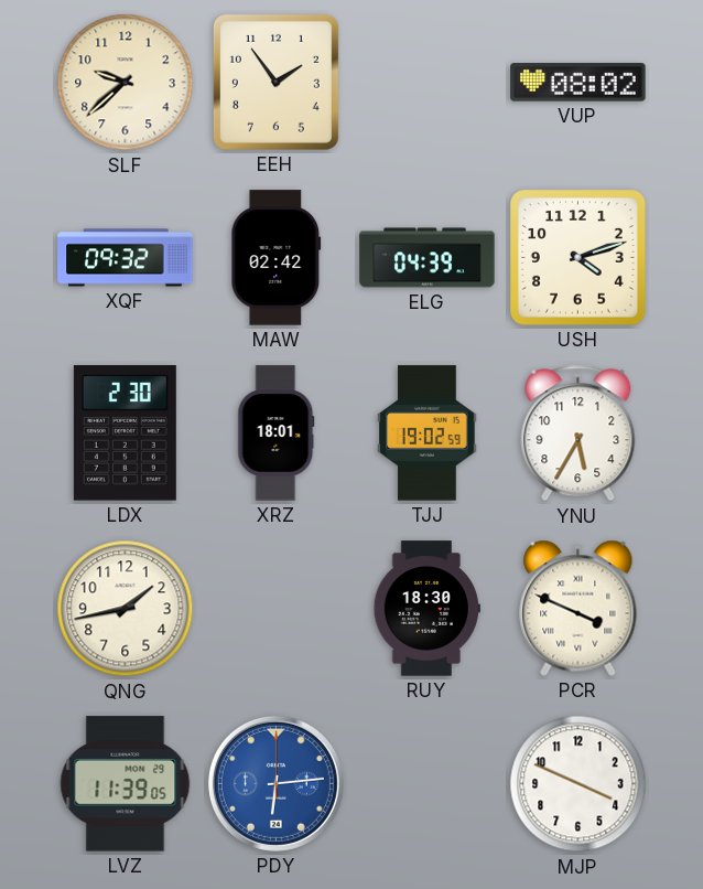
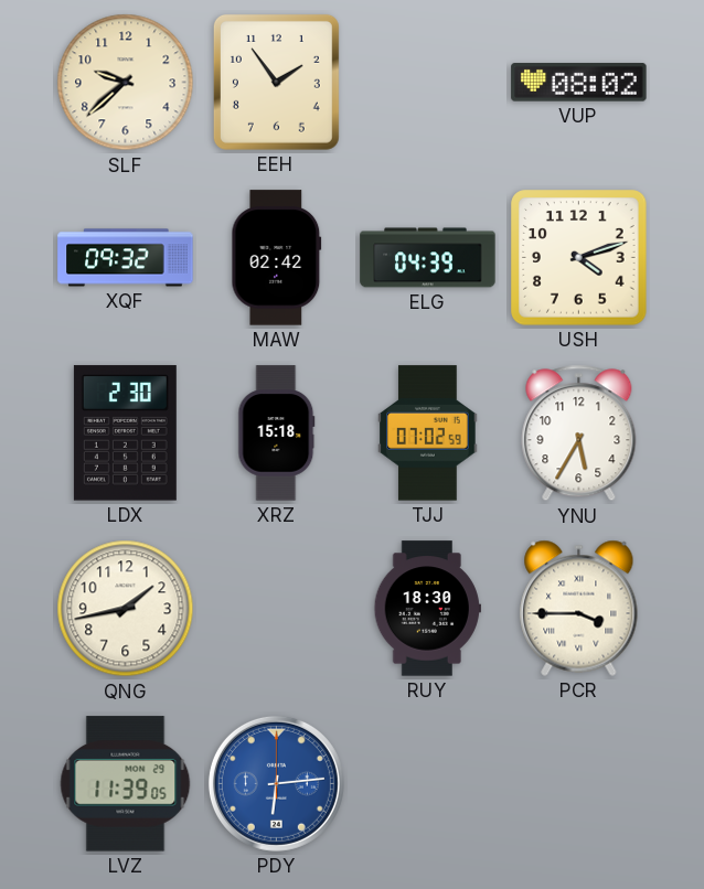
XRZ: 18:01 -> 15:18 (277, 433)
TJJ: 19:02 -> 07:02 (428, 433)
PCR: 3:49 -> 3:45 (579, 608)
MJP: 3:49 -> none (578, 784)
